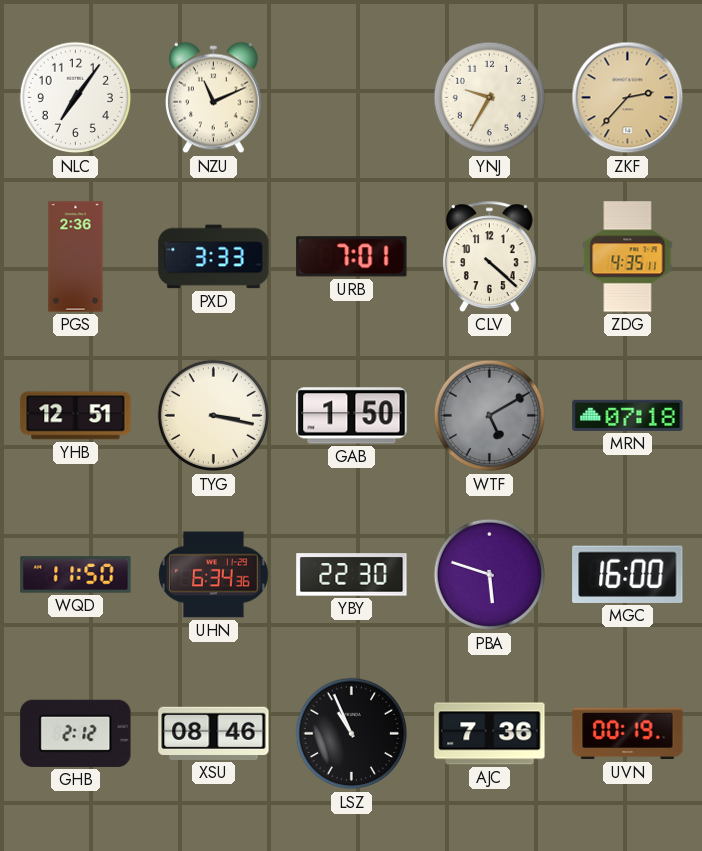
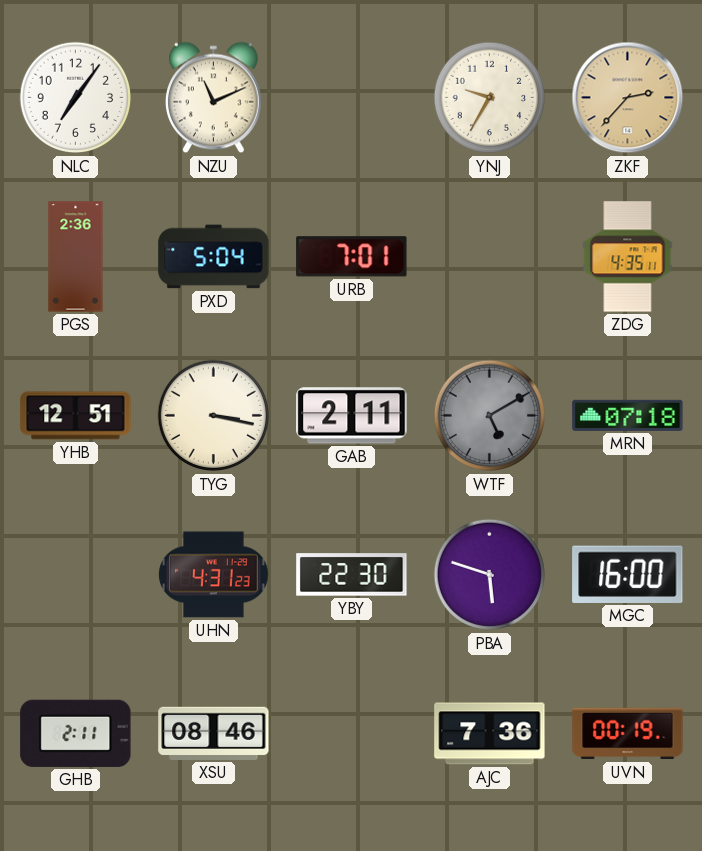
PXD: 3:33 -> 5:04 (214, 257)
CLV: 4:22 -> none (490, 256)
GAB: 1:50 -> 2:11 (352, 416)
WQD: 11:50 -> none (76, 575)
UHN: 6:34 -> 4:31 (214, 575)
GHB: 2:12 -> 2:11 (76, 733)
LSZ: 10:56 -> none (352, 734)
